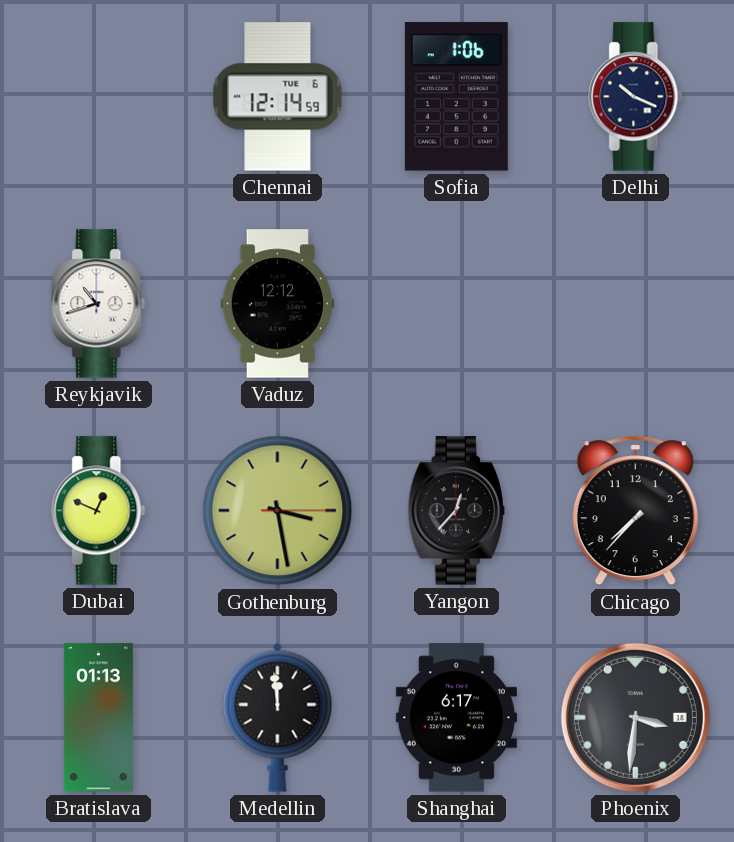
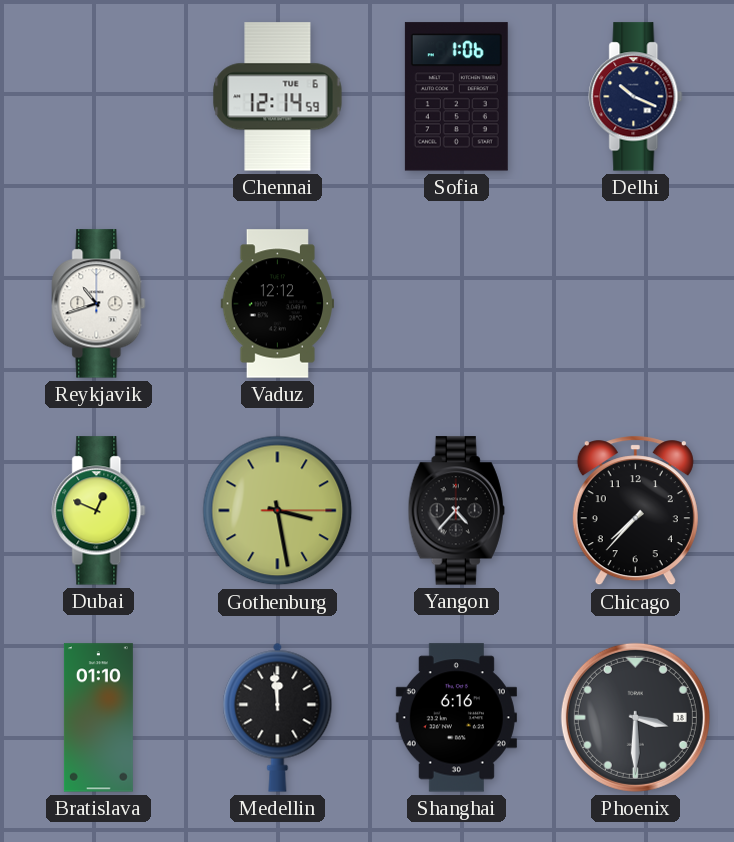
Yangon: 12:37 -> 4:37 (456, 511)
Bratislava: 01:13 -> 01:10 (98, 718)
Shanghai: 6:17 -> 6:16 (456, 718)
Phoenix: 3:31 -> 3:30 (635, 717)
